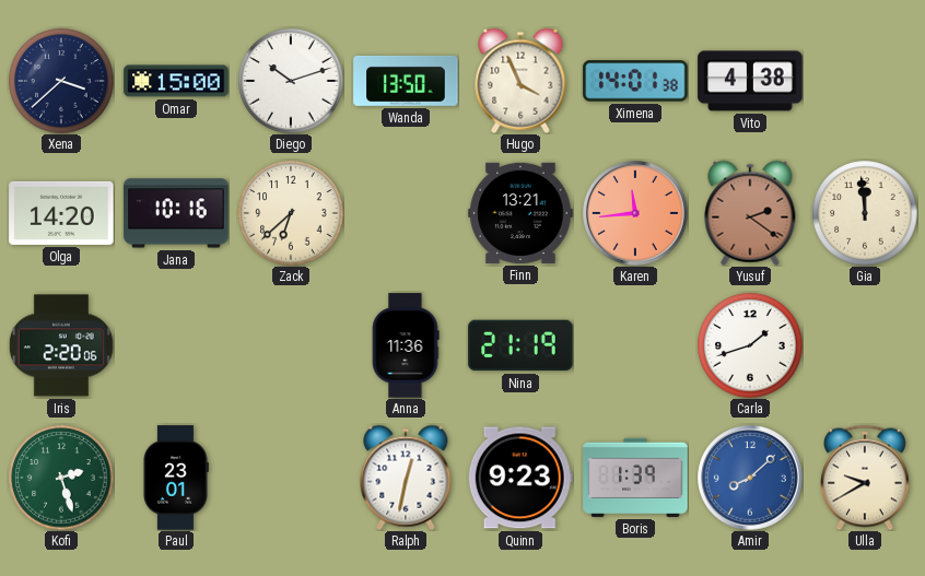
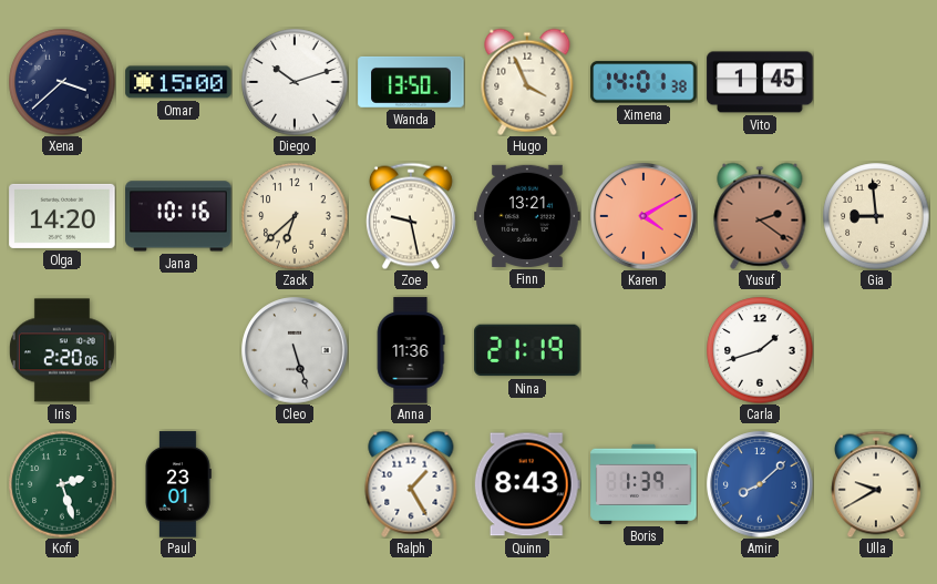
Vito: 4:38 -> 1:45 (760, 82)
Zoe: none -> 9:28 (411, 216)
Karen: 11:44 -> 4:10 (643, 216)
Gia: 11:59 -> 8:59 (876, 216)
Cleo: none -> 5:27 (295, 350)
Ralph: 12:32 -> 1:25 (411, 484)
Quinn: 9:23 -> 8:43 (527, 484)
